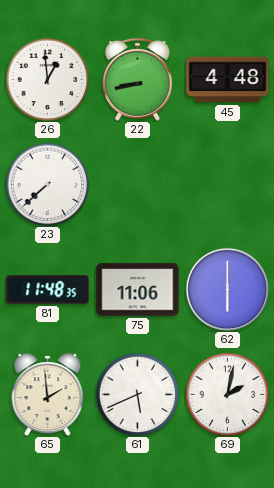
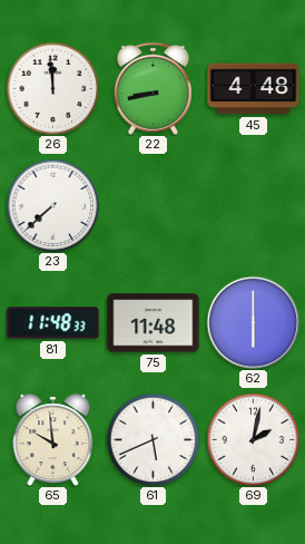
26: 12:59 -> 11:59 (52, 88)
81: 11:48:35 -> 11:48:33 (53, 323)
75: 11:06 -> 11:48 (154, 323)
65: 1:59 -> 9:59 (53, 440)
